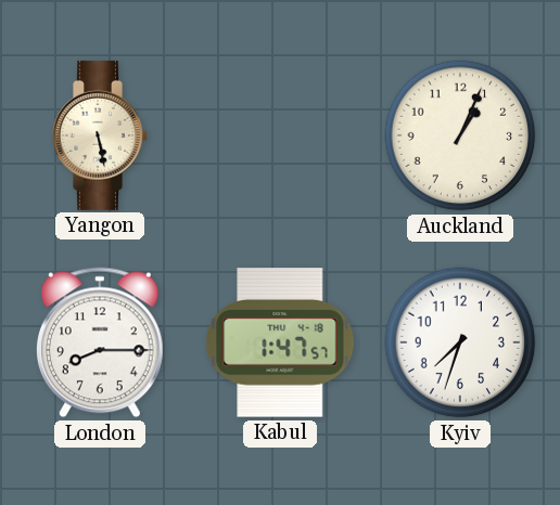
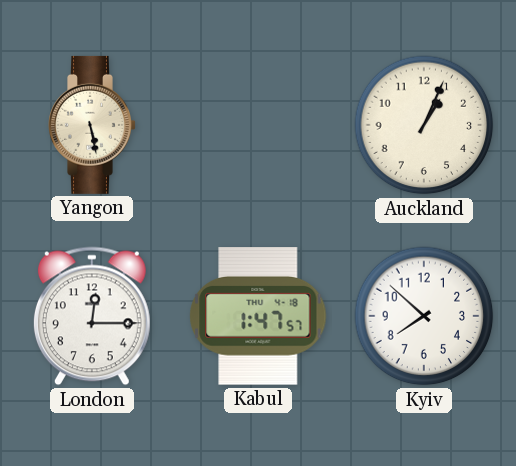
London: 8:15 -> 12:15 (92, 316)
Kyiv: 7:33 -> 7:52 (424, 316)
